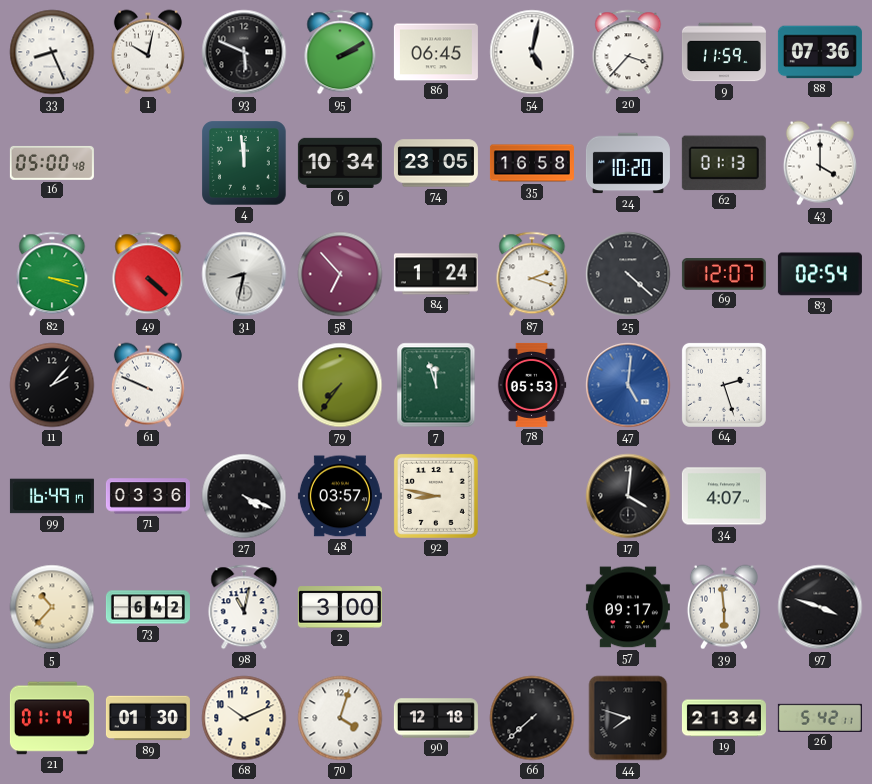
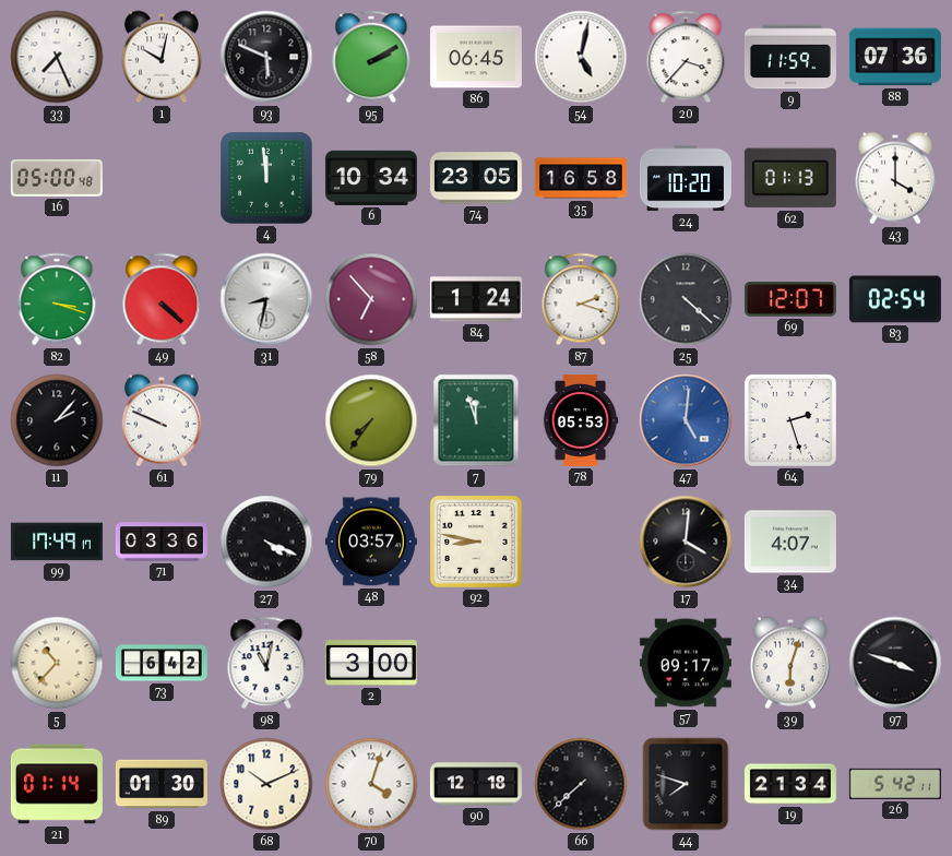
33: 8:26 -> 7:26 (57, 57)
99: 16:49 -> 17:49 (57, 542)
39: 5:59 -> 6:03 (790, 663)
